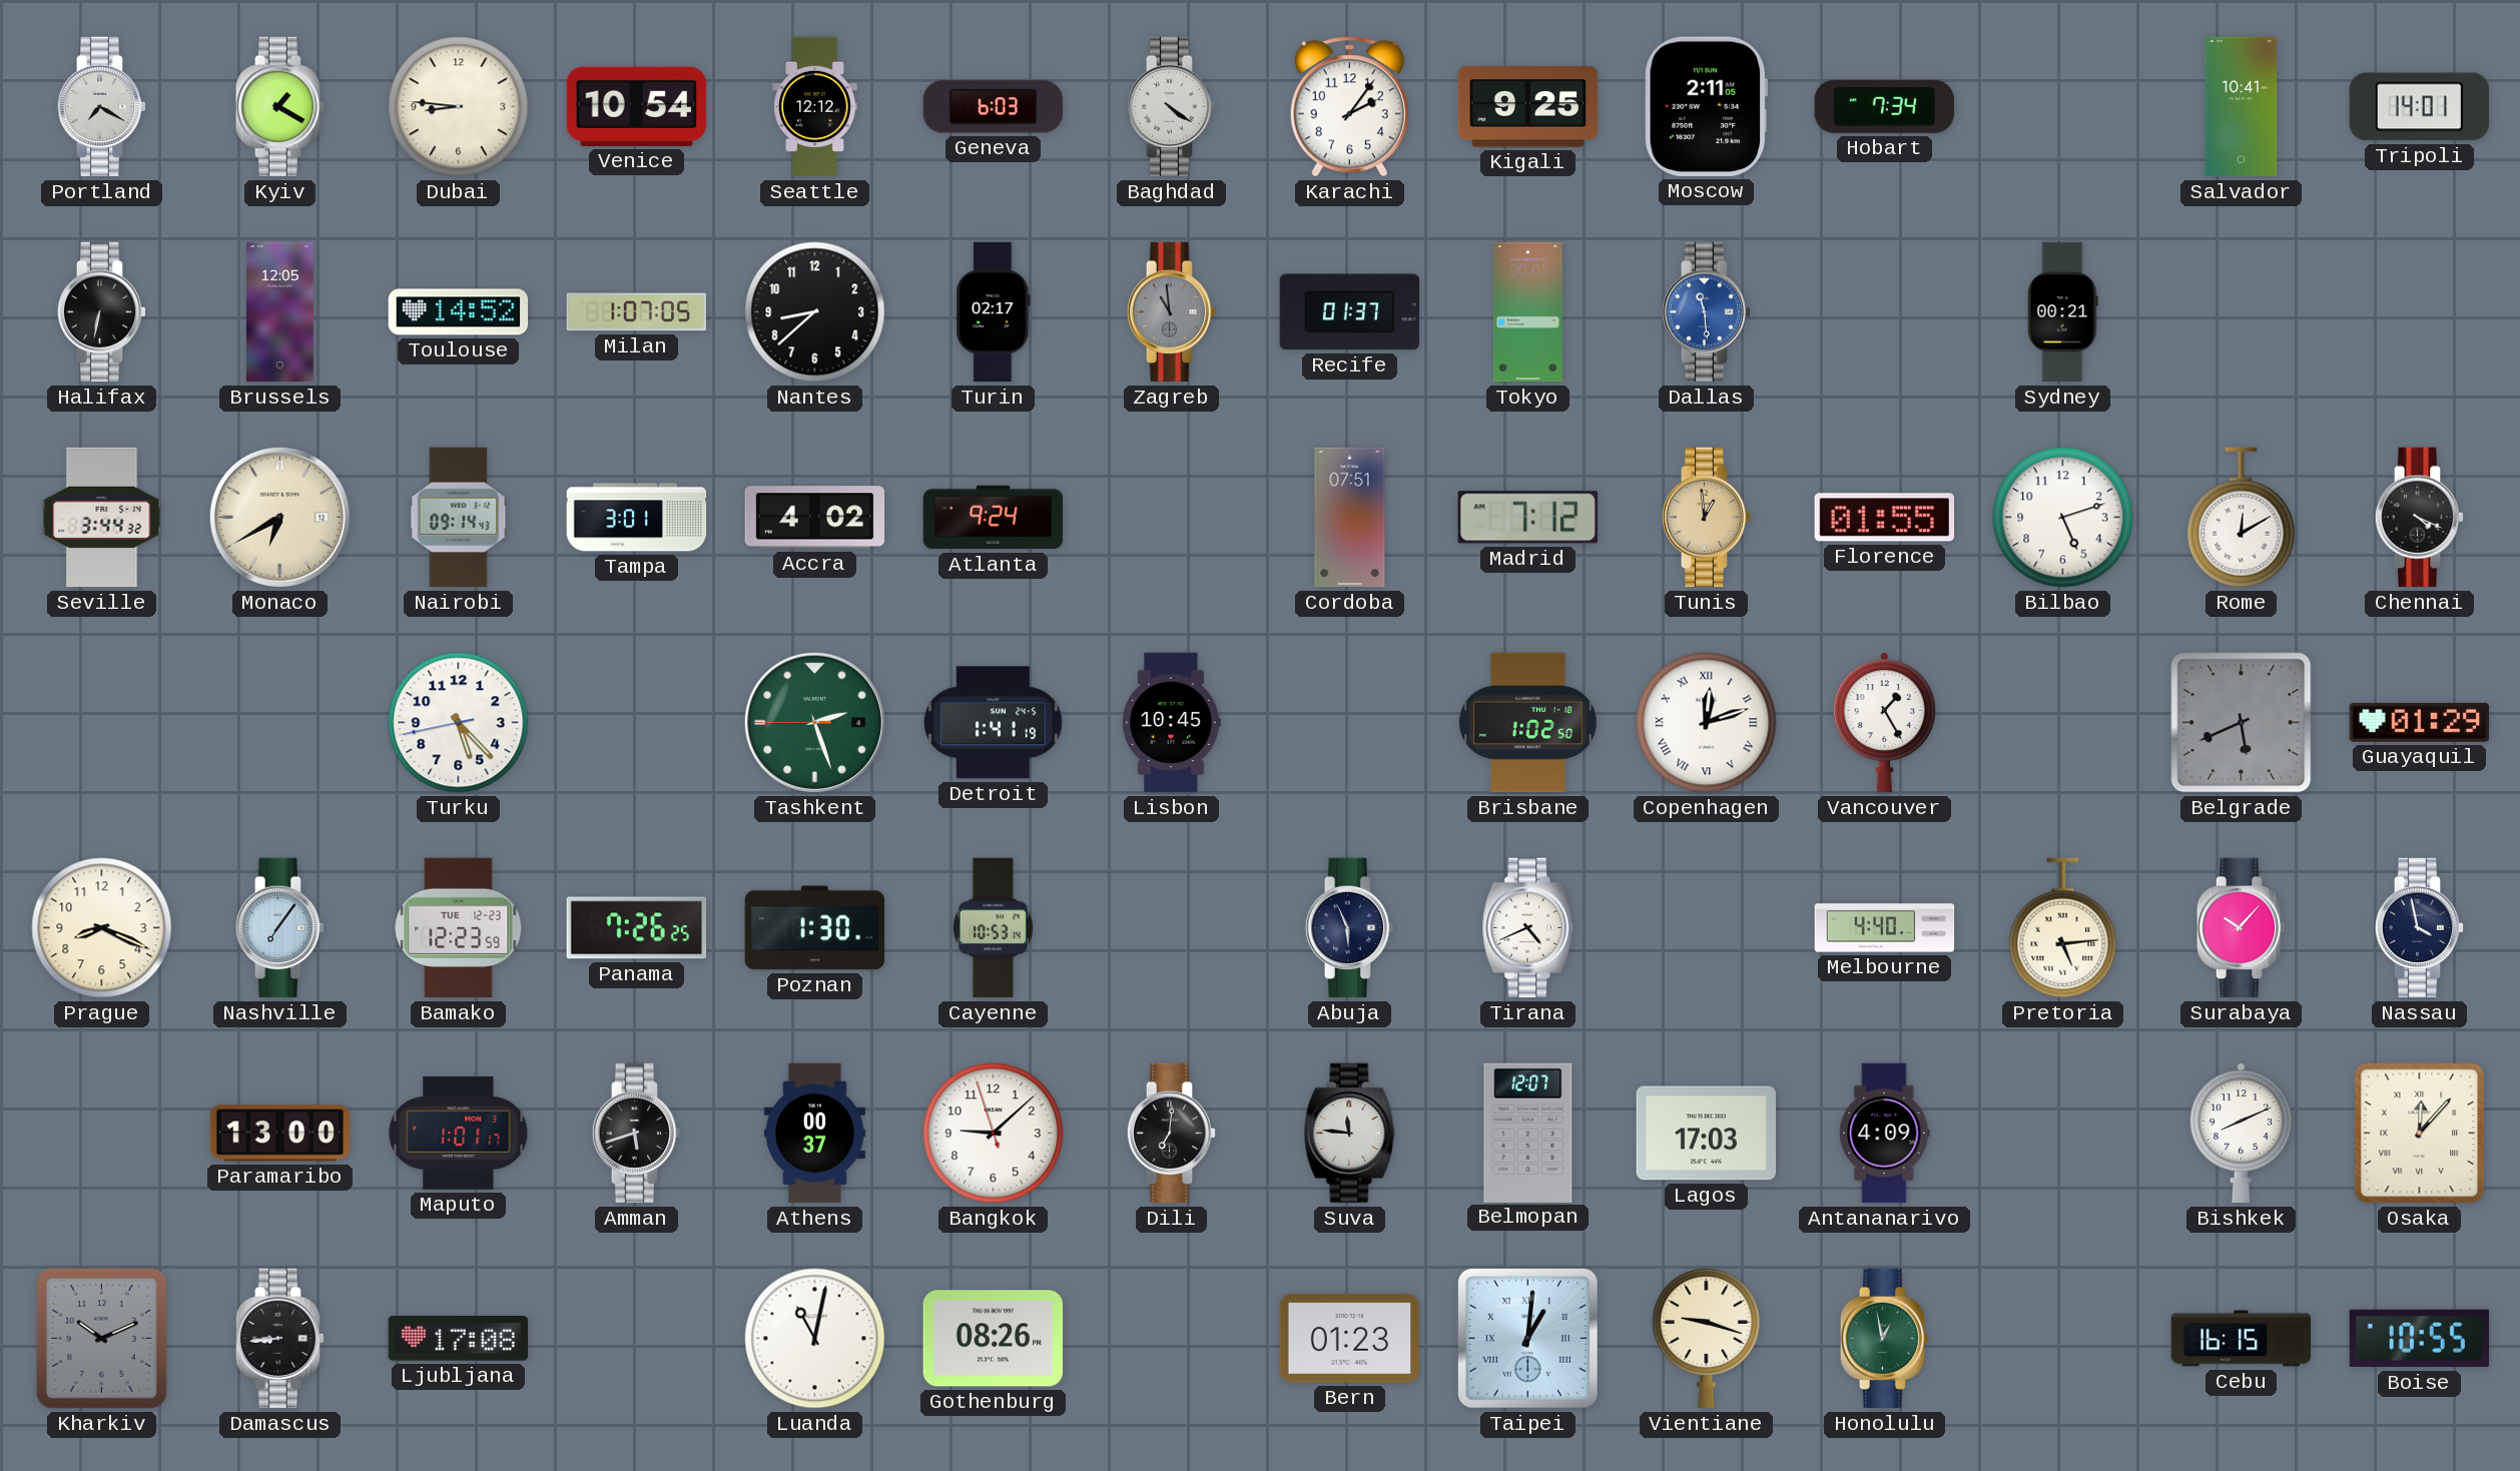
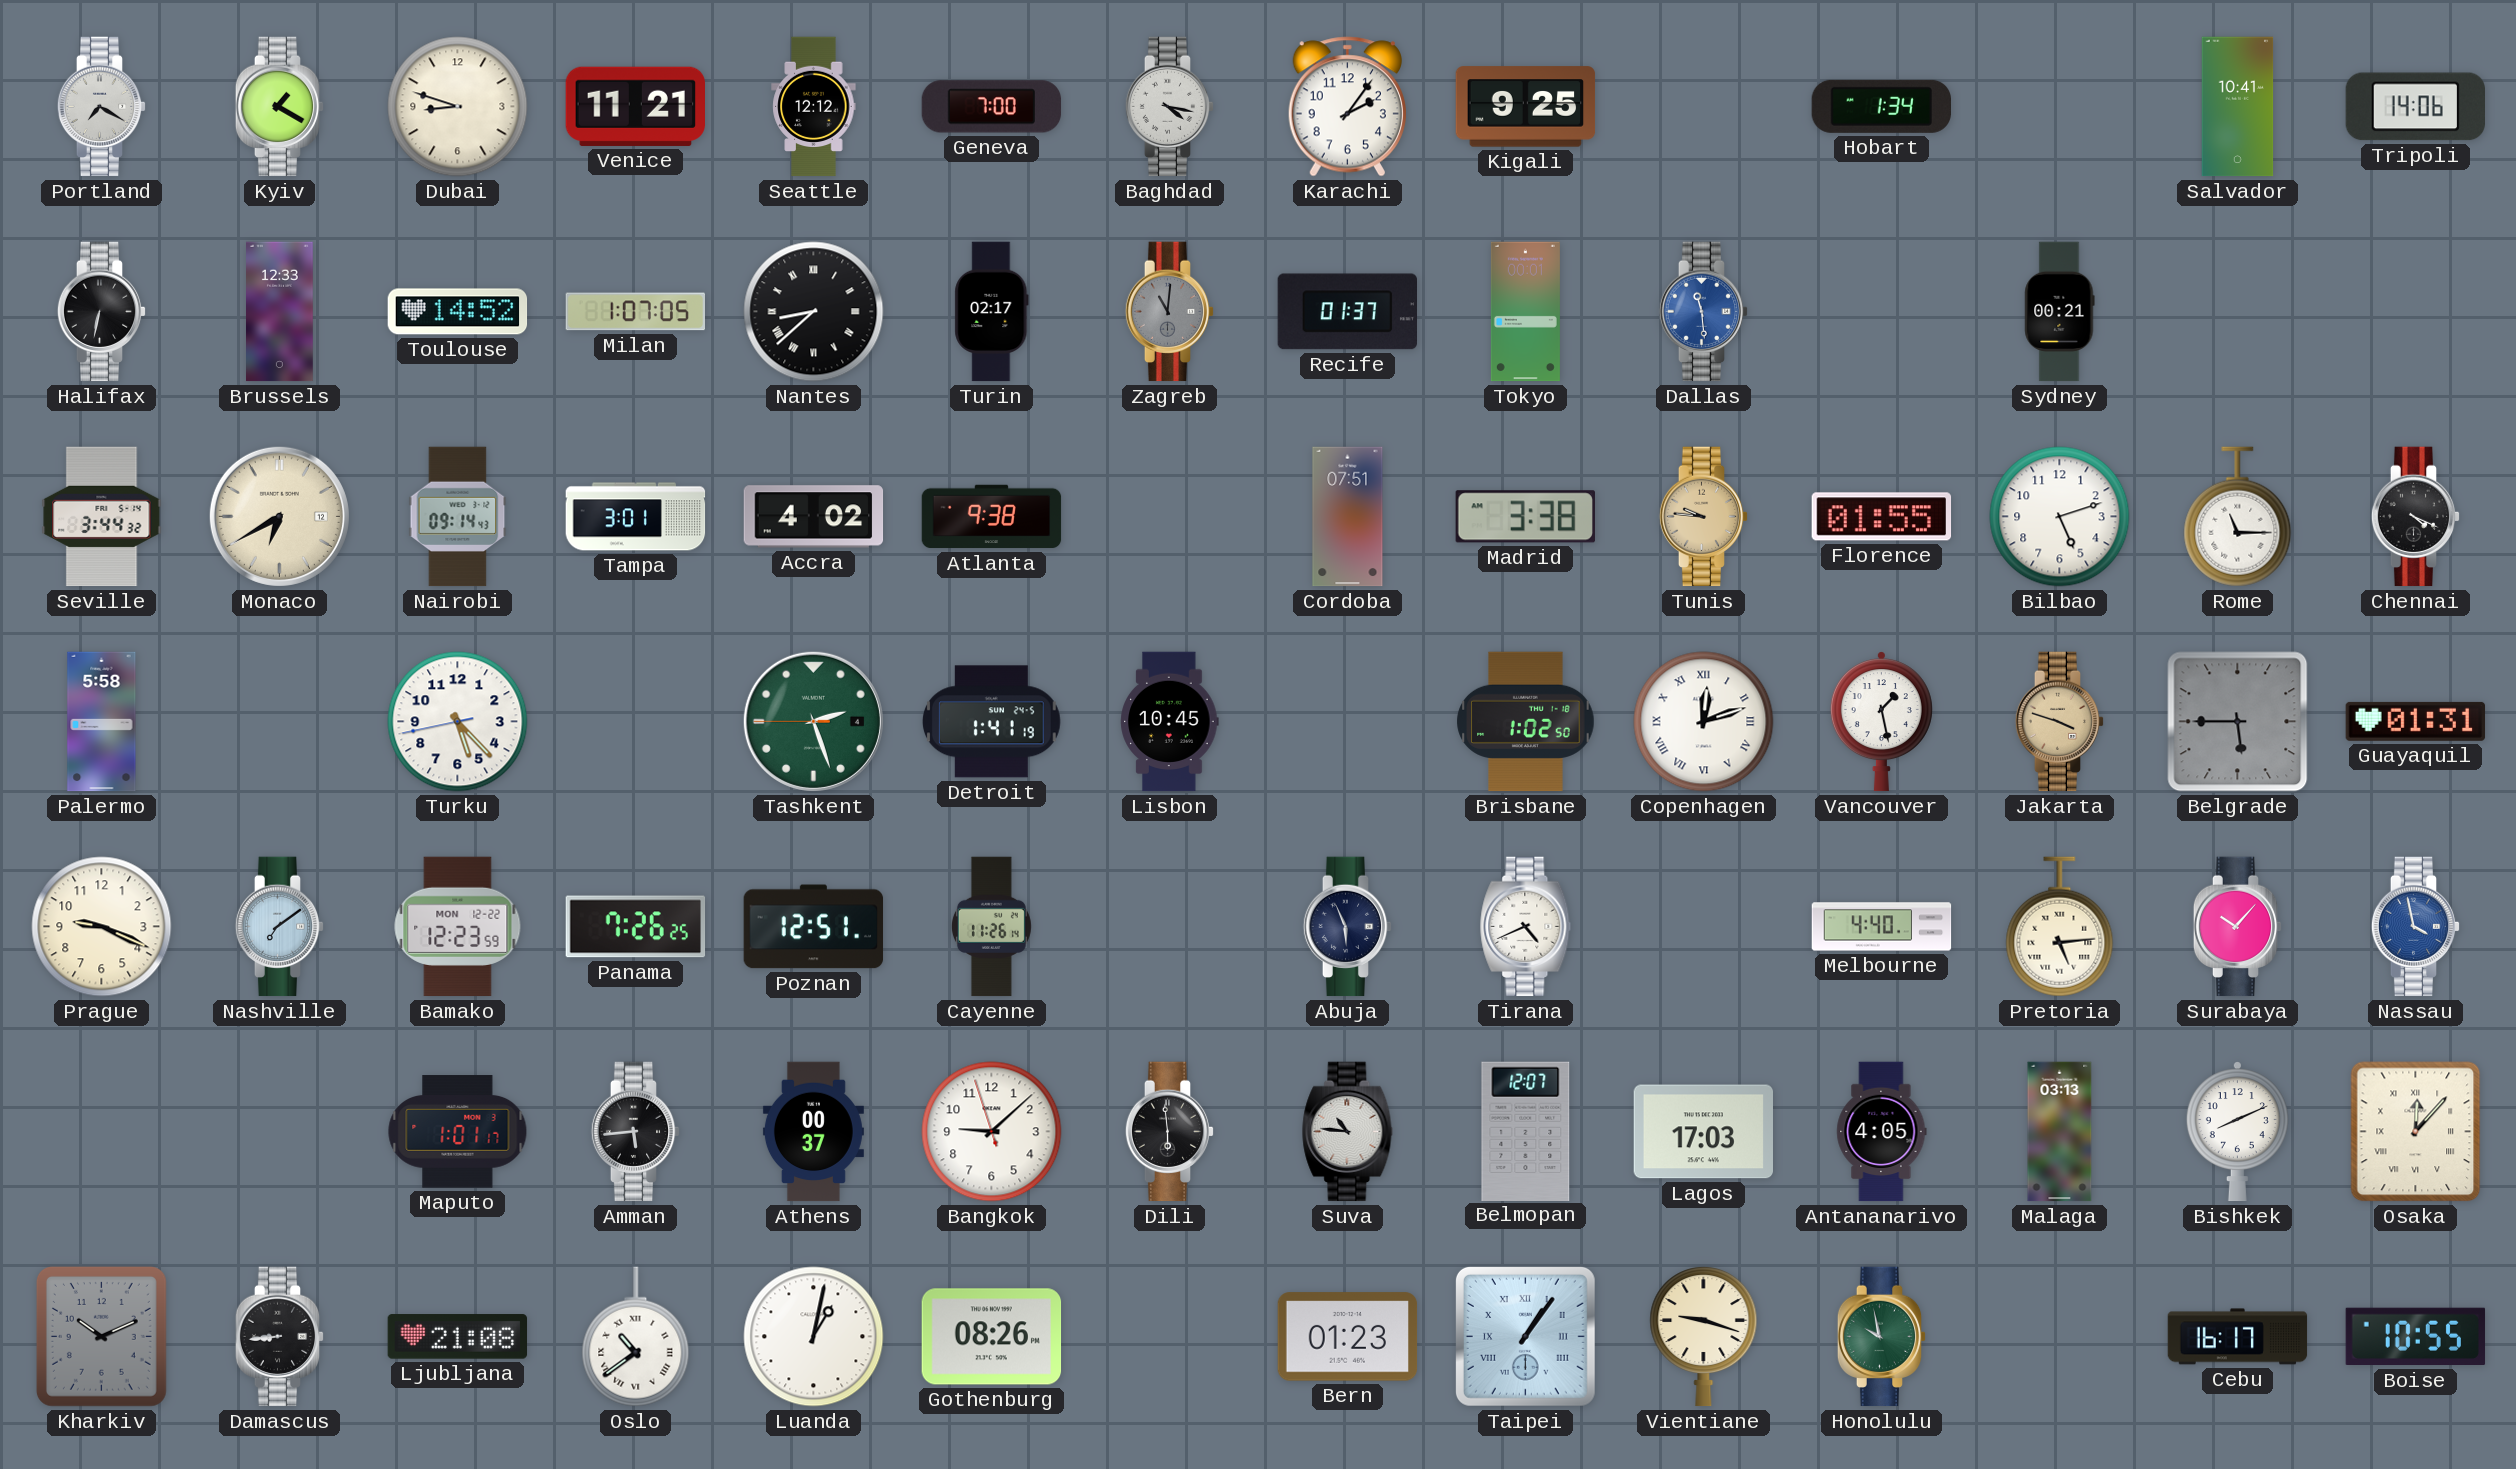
Dubai: 8:46 -> 8:48 (458, 107)
Venice: 10:54 -> 11:21 (635, 106)
Geneva: 6:03 -> 7:00 (992, 107)
Baghdad: 4:21 -> 4:17 (1170, 107)
Moscow: 2:11 -> none (1707, 106)
Hobart: 7:34 -> 1:34 (1881, 106)
Tripoli: 14:01 -> 14:06 (2415, 107)
Brussels: 12:05 -> 12:33 (280, 312)
Nantes numerals: Arabic -> Roman (814, 312)
Zagreb: 10:59 -> 11:01 (1170, 312)
Atlanta: 9:24 -> 9:38 (992, 517)
Madrid: 7:12 -> 3:38 (1525, 517)
Tunis: 12:59 -> 9:46 (1704, 517)
Rome: 12:10 -> 11:15 (2238, 517)
Palermo: none -> 5:58 (102, 722)
Vancouver: 1:25 -> 1:28 (1881, 722)
Jakarta: none -> 3:48 (2060, 722)
Belgrade: 5:41 -> 5:45 (2238, 722)
Guayaquil: 01:29 -> 01:31 (2416, 721)
Prague: 8:19 -> 9:19 (102, 927)
Nashville: 7:06 -> 7:09 (280, 927)
Bamako date: TUE 12-23 -> MON 12-22 (458, 927)
Poznan: 1:30 -> 12:51 (814, 927)
Cayenne: 10:53 -> 11:26 (991, 927)
Nassau dial: navy -> blue (2416, 927)
Paramaribo: 13:00 -> none (280, 1134)
Amman: 5:42 -> 5:44 (636, 1132)
Dili: 7:01 -> 5:59 (1170, 1132)
Suva: 11:46 -> 10:46 (1348, 1132)
Antananarivo: 4:09 -> 4:05 (1882, 1132)
Malaga: none -> 03:13 (2060, 1132)
Ljubljana: 17:08 -> 21:08 (458, 1337)
Oslo: none -> 10:39 (636, 1337)
Luanda: 11:02 -> 1:02 (814, 1337)
Taipei: 1:01 -> 1:06 (1525, 1336)
Honolulu: 12:58 -> 9:58 (1882, 1337)
Cebu: 16:15 -> 16:17 (2238, 1337)
